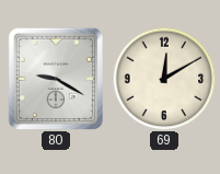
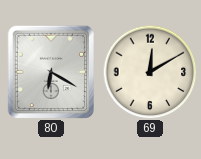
80: 9:20 -> 6:20 (50, 71)
